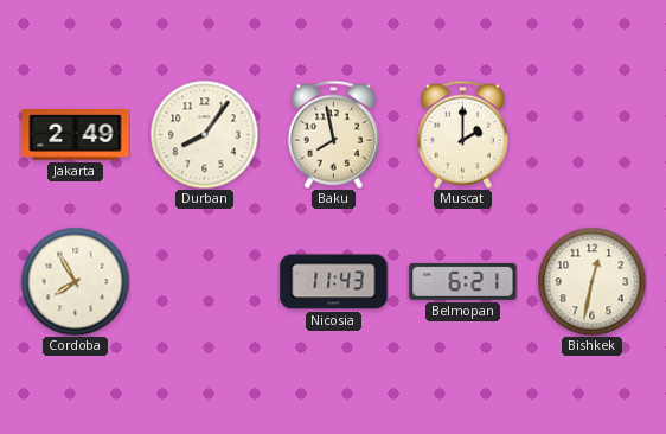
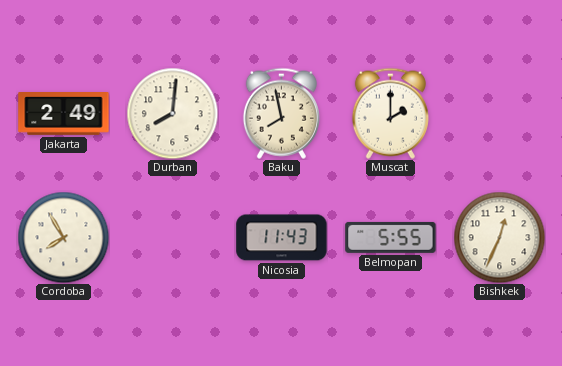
Durban: 8:06 -> 8:01 (172, 113)
Belmopan: 6:21 -> 5:55 (391, 237)
Bishkek: 12:32 -> 12:34 (499, 237)
